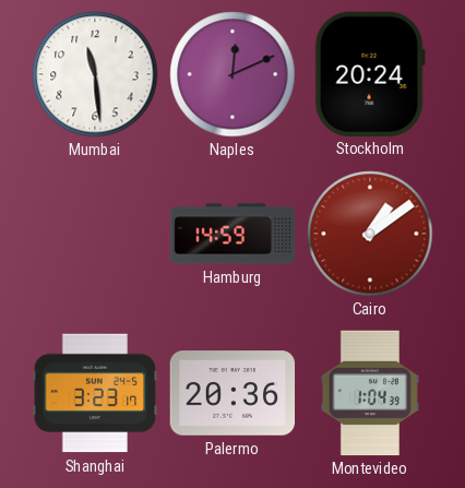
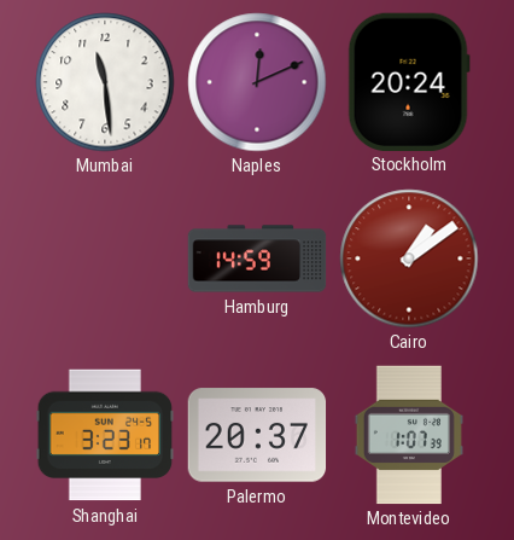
Palermo: 20:36 -> 20:37 (257, 435)
Montevideo: 1:04 -> 1:07 (409, 435)
